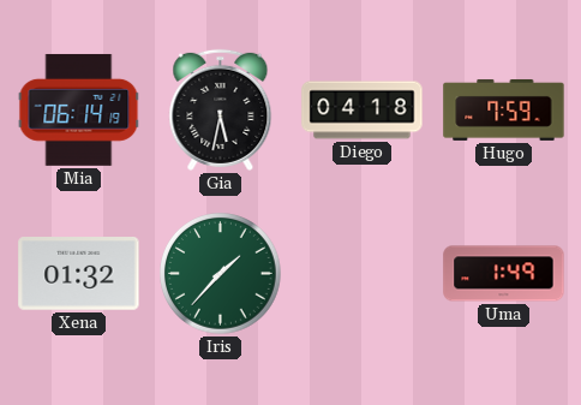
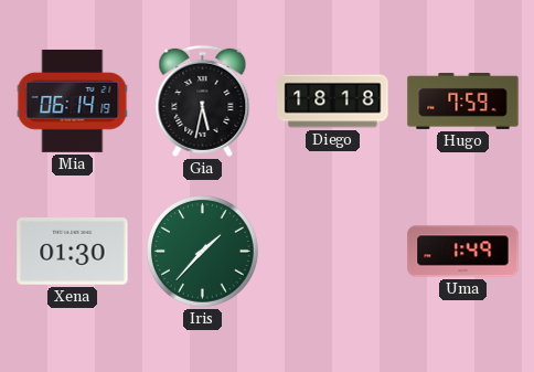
Diego: 04:18 -> 18:18 (333, 102)
Xena: 01:32 -> 01:30 (73, 252)
